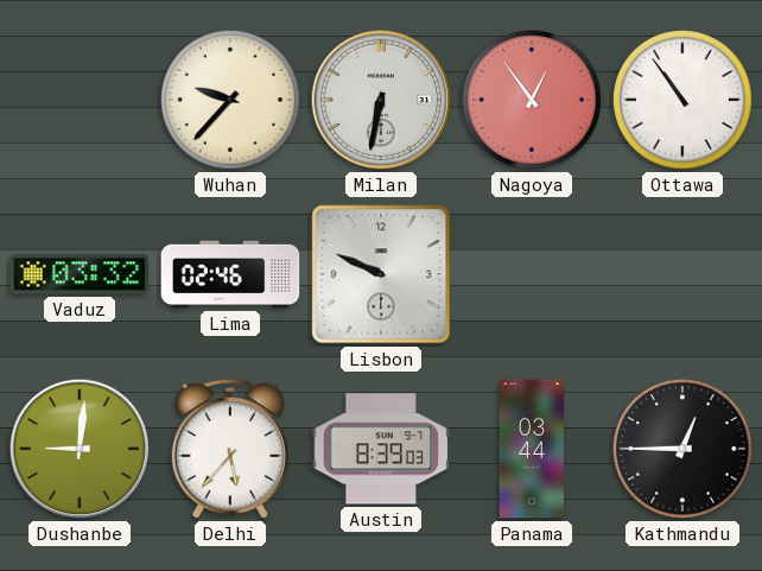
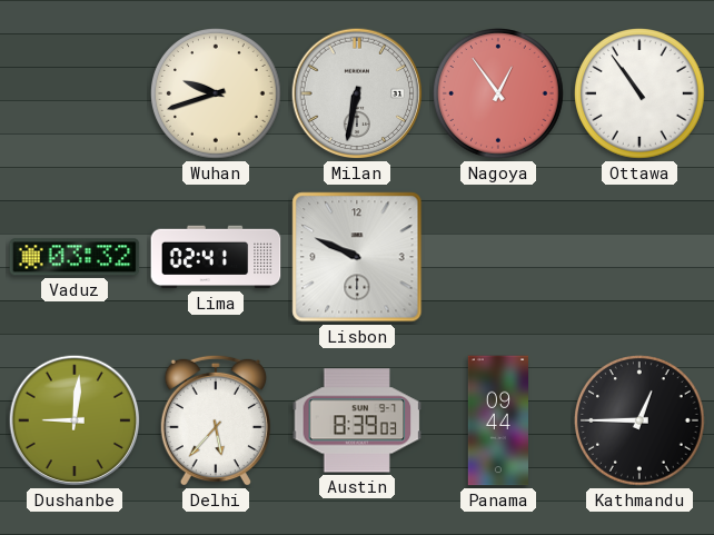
Wuhan: 9:37 -> 9:42 (217, 95)
Lima: 02:46 -> 02:41 (216, 257)
Panama: 03:44 -> 09:44 (497, 420)
